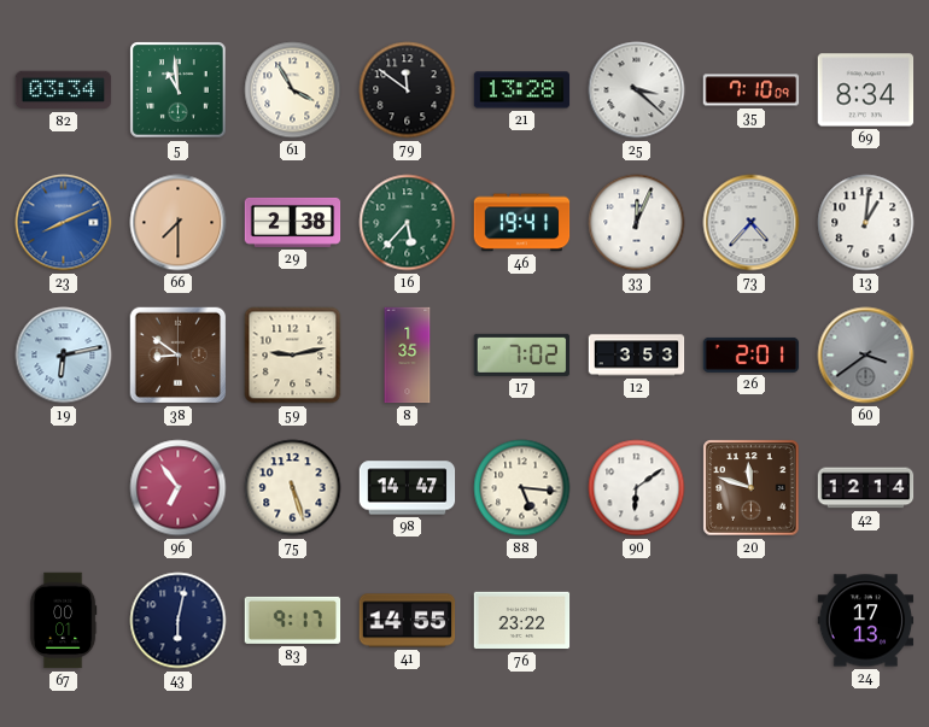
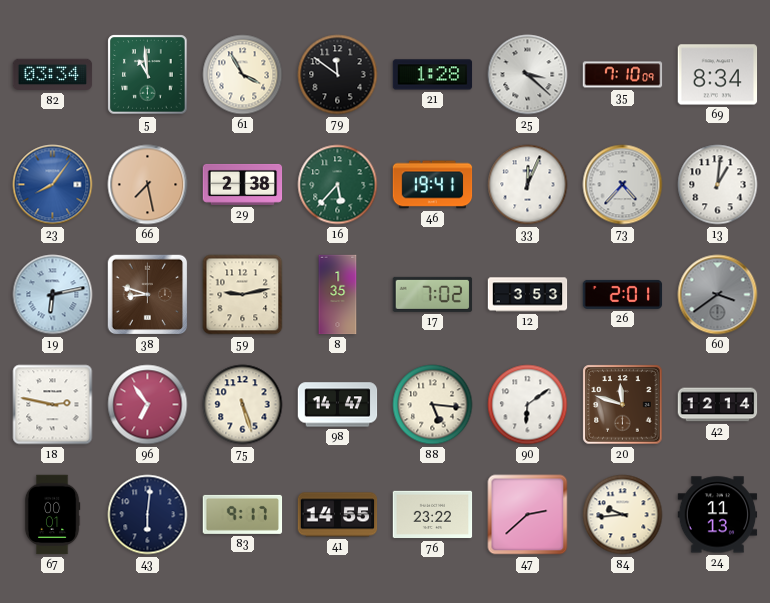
21: 13:28 -> 1:28 (433, 75)
23: 8:11 -> 8:06 (53, 185)
66: 7:30 -> 7:28 (148, 185)
38: 8:51 -> 8:48 (148, 295)
18: none -> 2:47 (53, 405)
43: 6:02 -> 6:01 (148, 515)
47: none -> 2:38 (528, 515)
84: none -> 9:44 (623, 515)
24: 17:13 -> 11:13 (718, 515)
